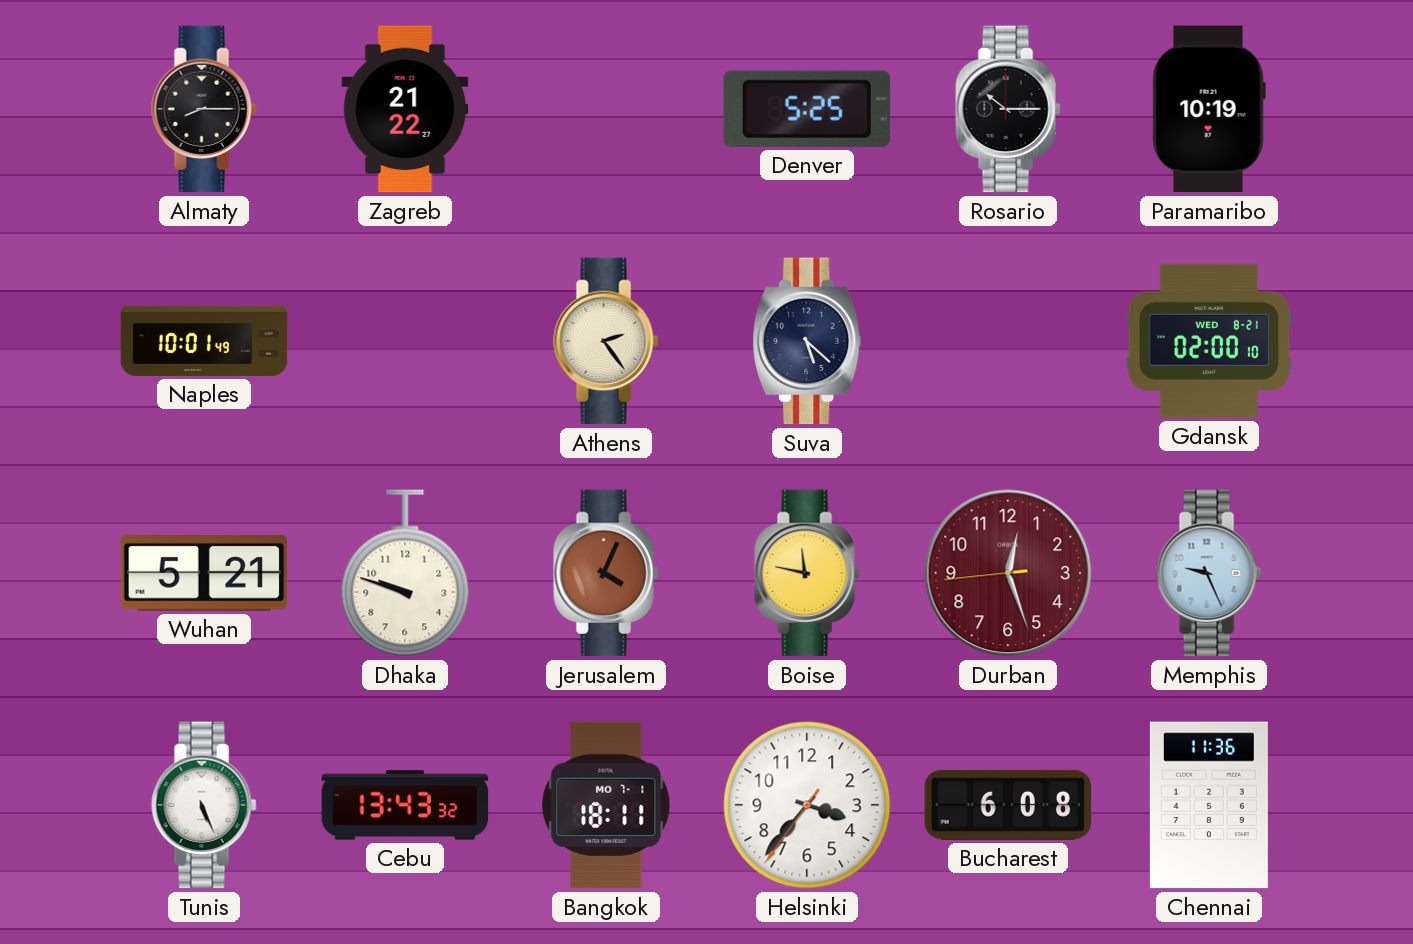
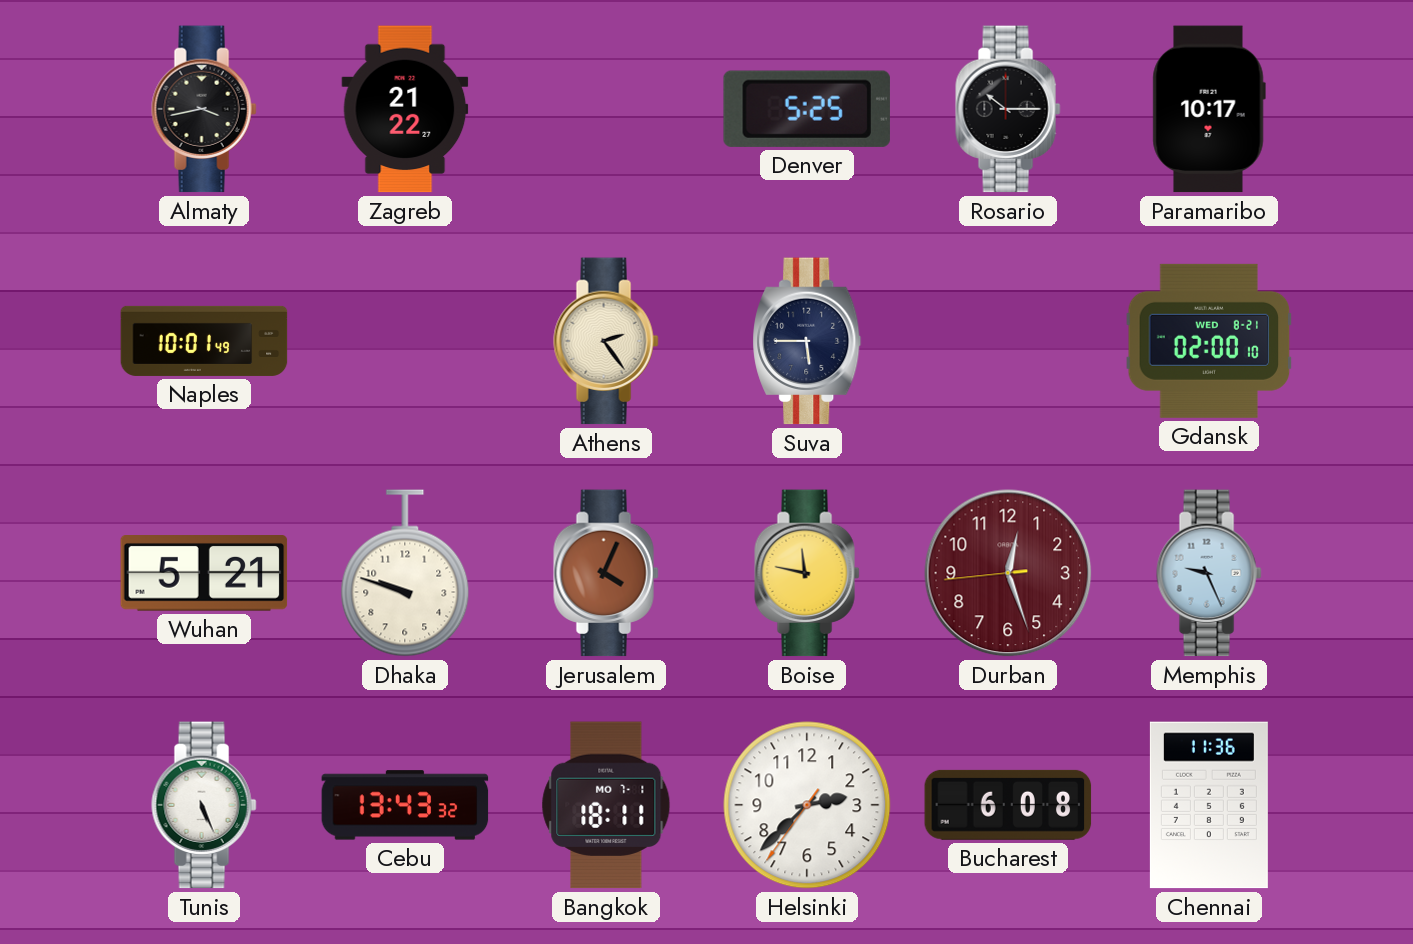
Almaty: 8:15 -> 3:43 (204, 109)
Paramaribo: 10:19 -> 10:17 (1209, 109)
Suva: 5:22 -> 5:45 (807, 341)
Helsinki: 3:36 -> 2:37 (807, 805)
